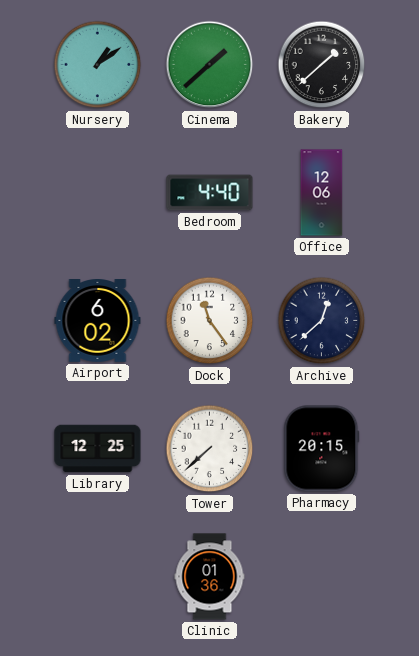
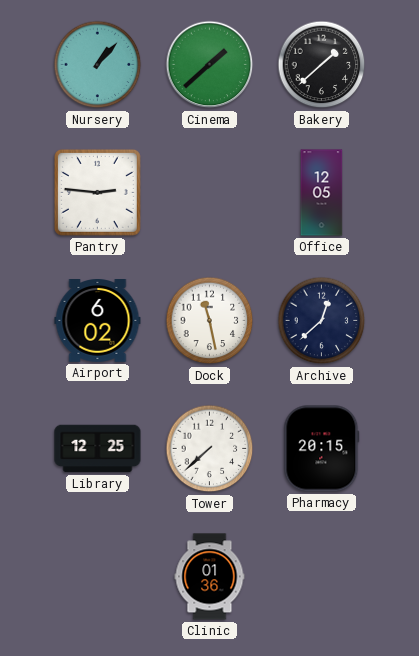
Nursery: 1:09 -> 1:07 (98, 65)
Pantry: none -> 2:46 (97, 192)
Bedroom: 4:40 -> none (210, 193)
Office: 12:06 -> 12:05 (322, 193)
Dock: 11:24 -> 11:28 (210, 321)
